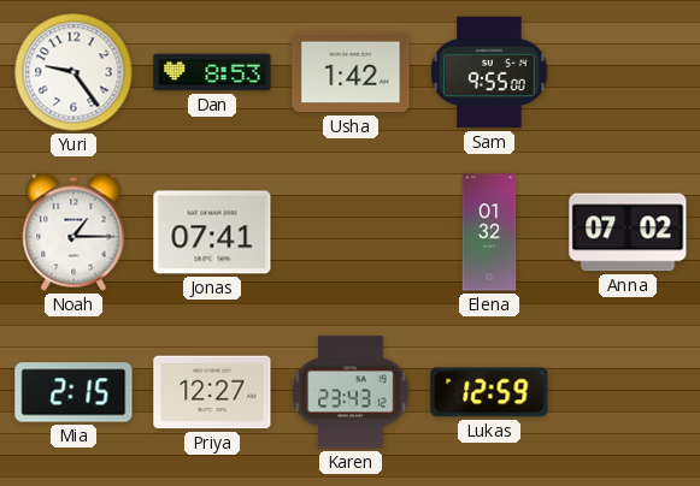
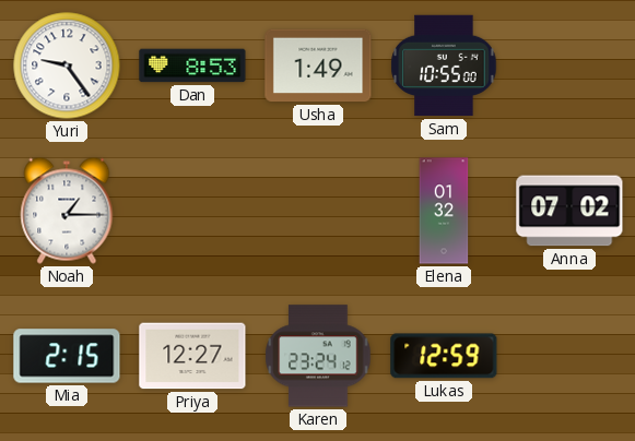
Usha: 1:42 -> 1:49 (318, 65)
Sam: 9:55 -> 10:55 (444, 65)
Jonas: 07:41 -> none (212, 232)
Karen: 23:43 -> 23:24 (318, 356)
